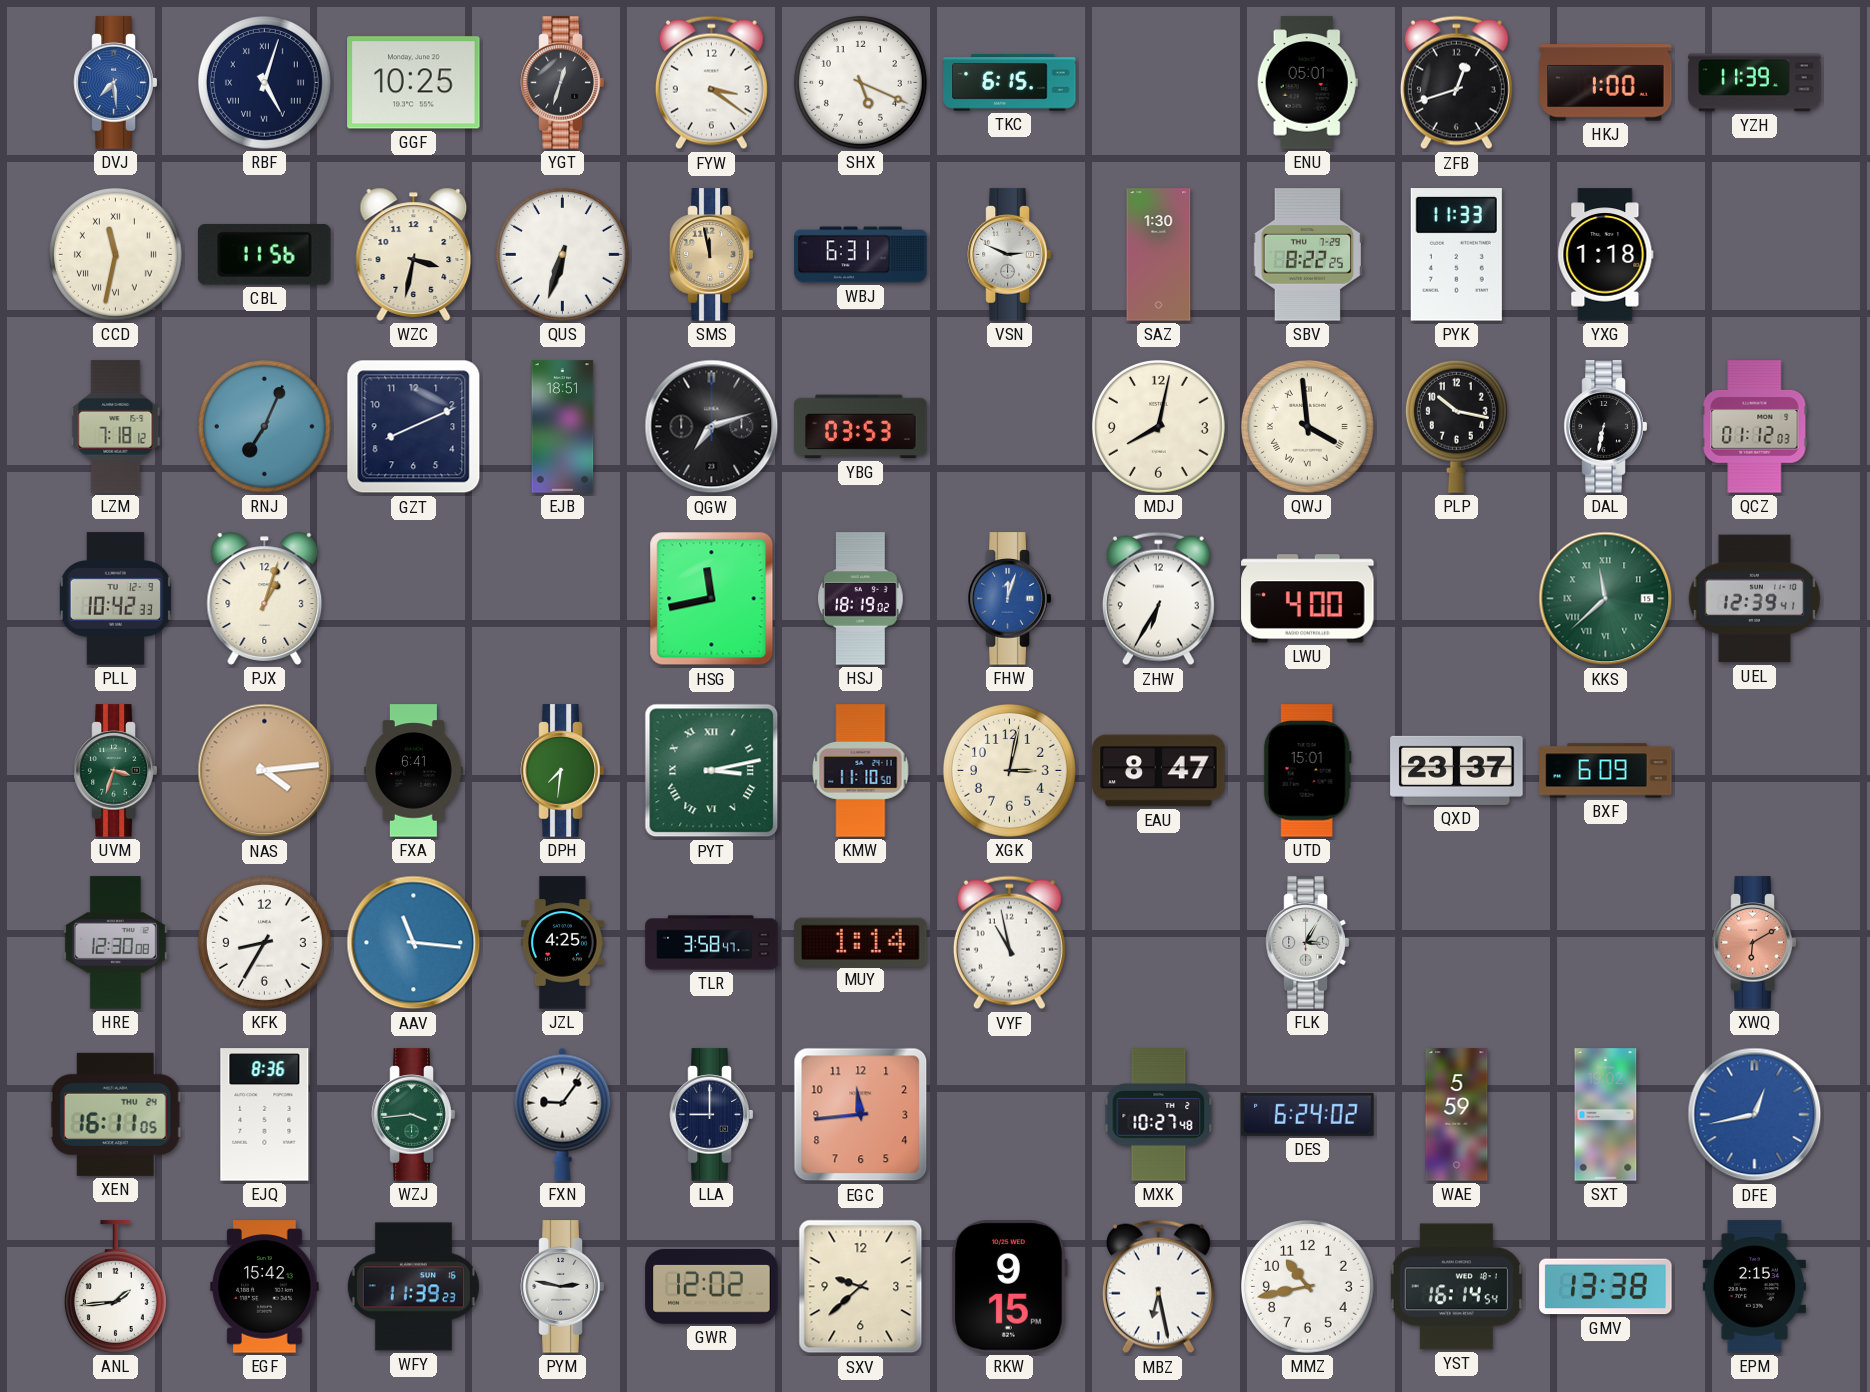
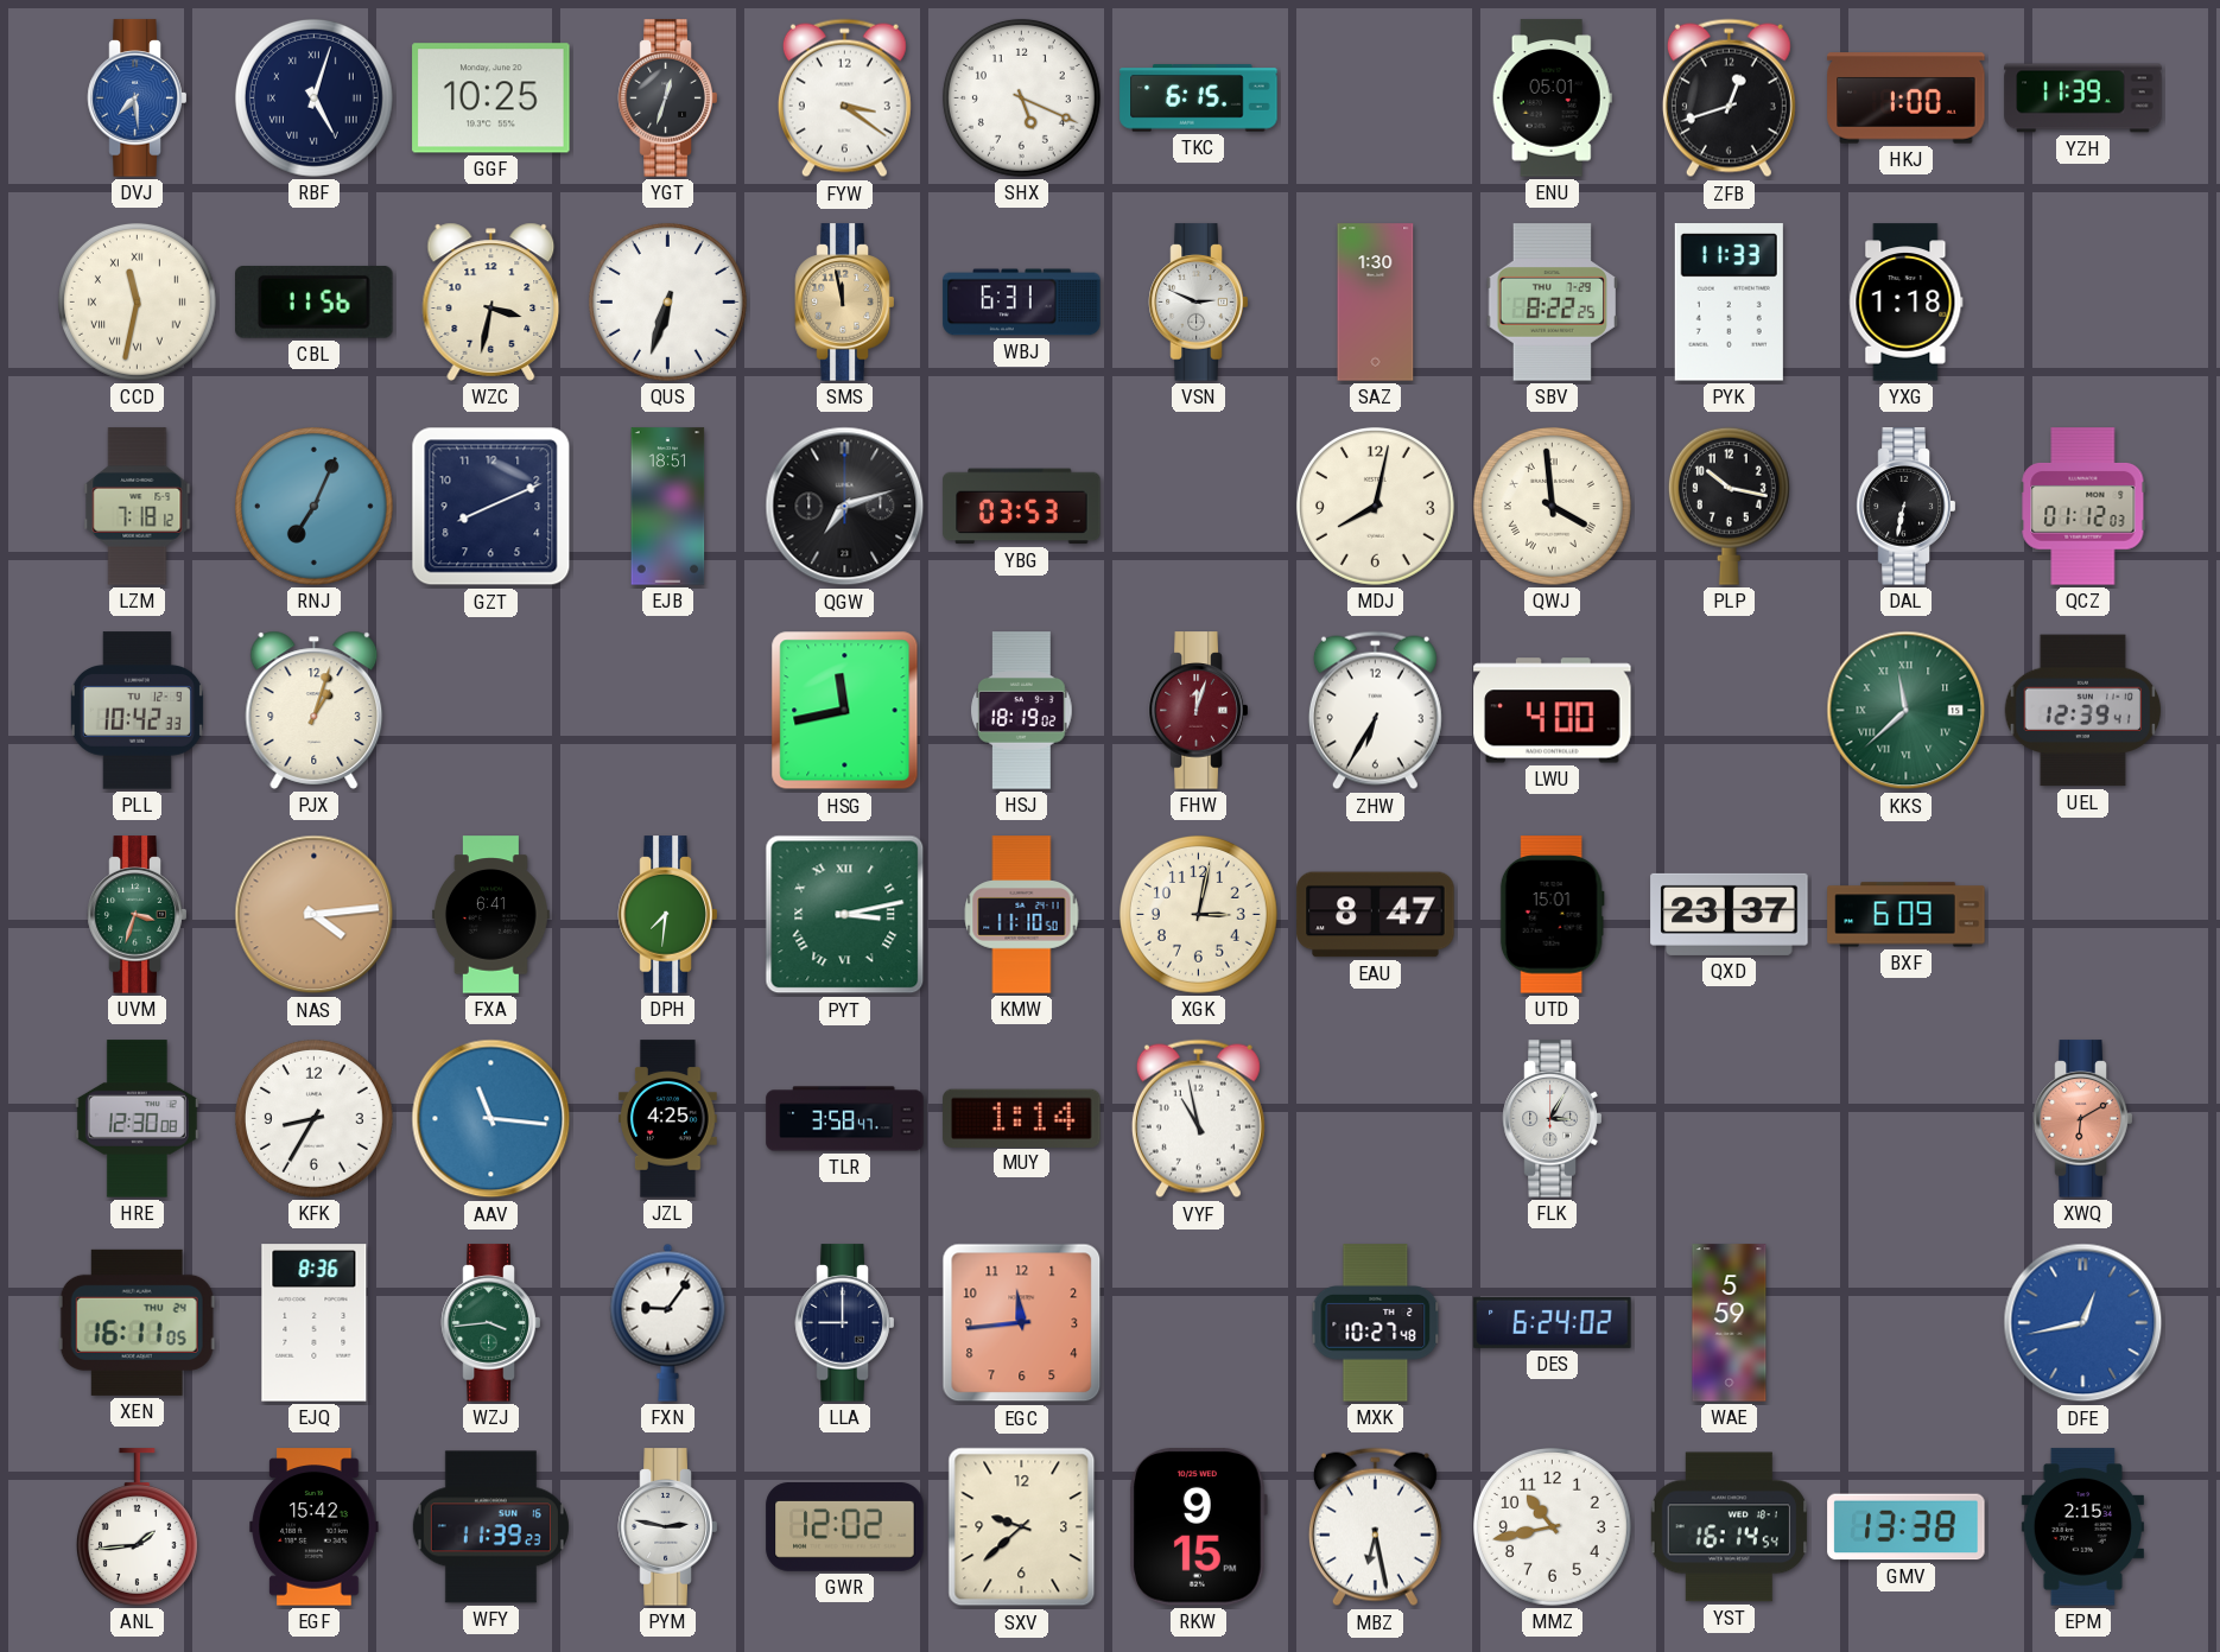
FHW dial: blue -> burgundy (1199, 711)
SXT: 19:02 -> none (1606, 1115)
